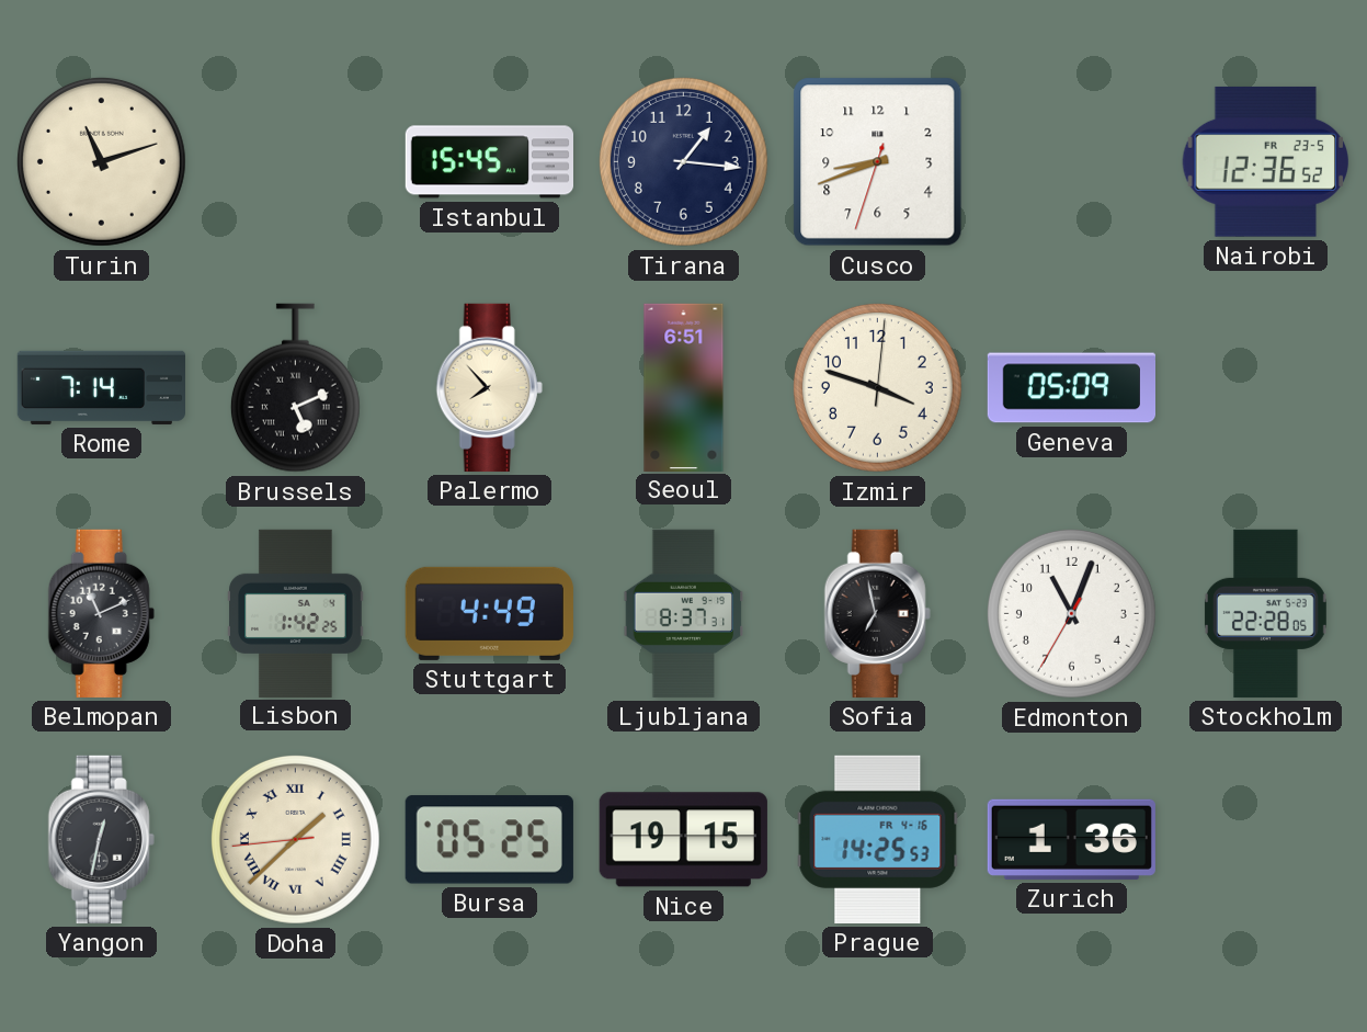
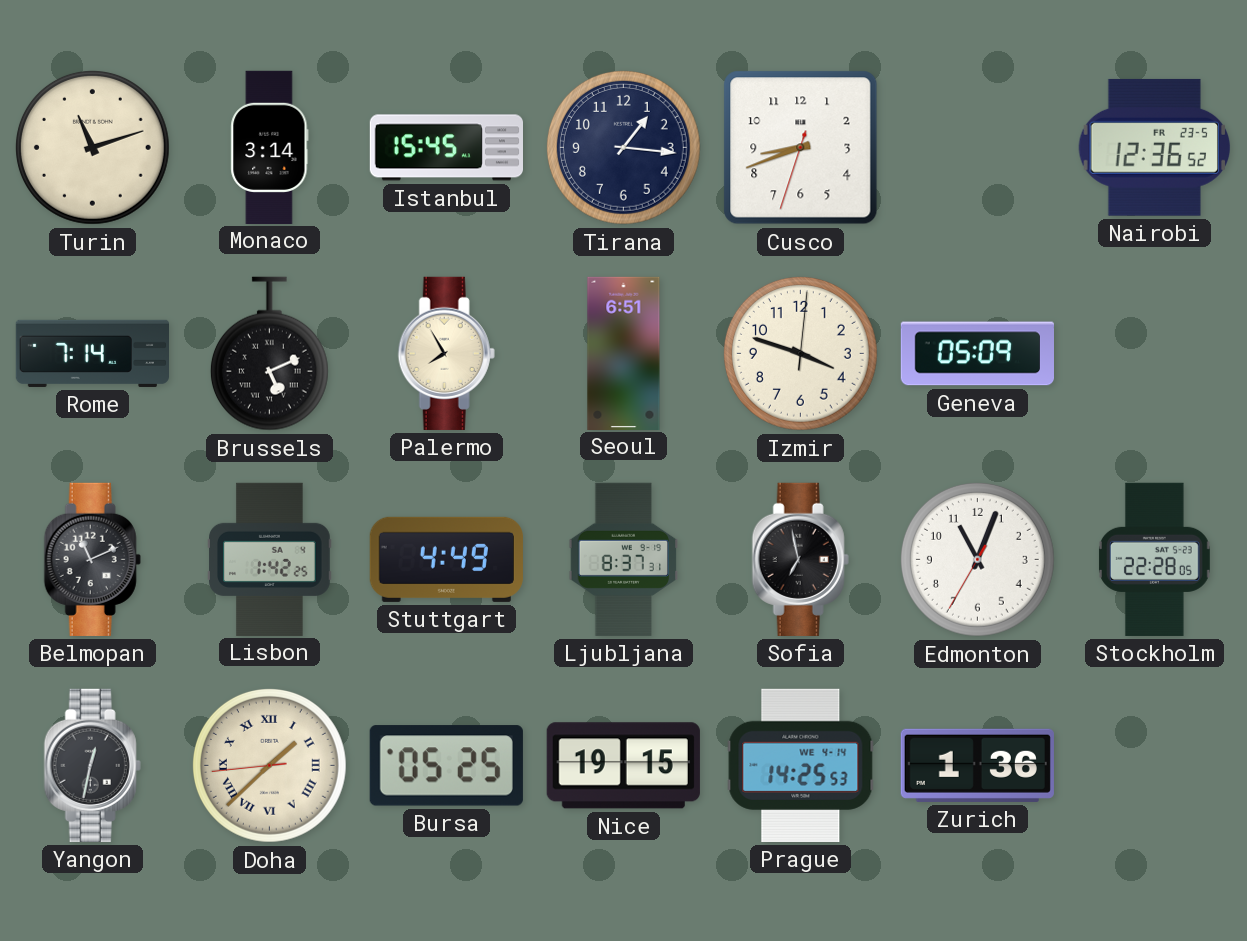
Monaco: none -> 3:14 (270, 147)
Palermo: 7:53 -> 7:55 (446, 353)
Prague date: FR 4-16 -> WE 4-14 (801, 765)
